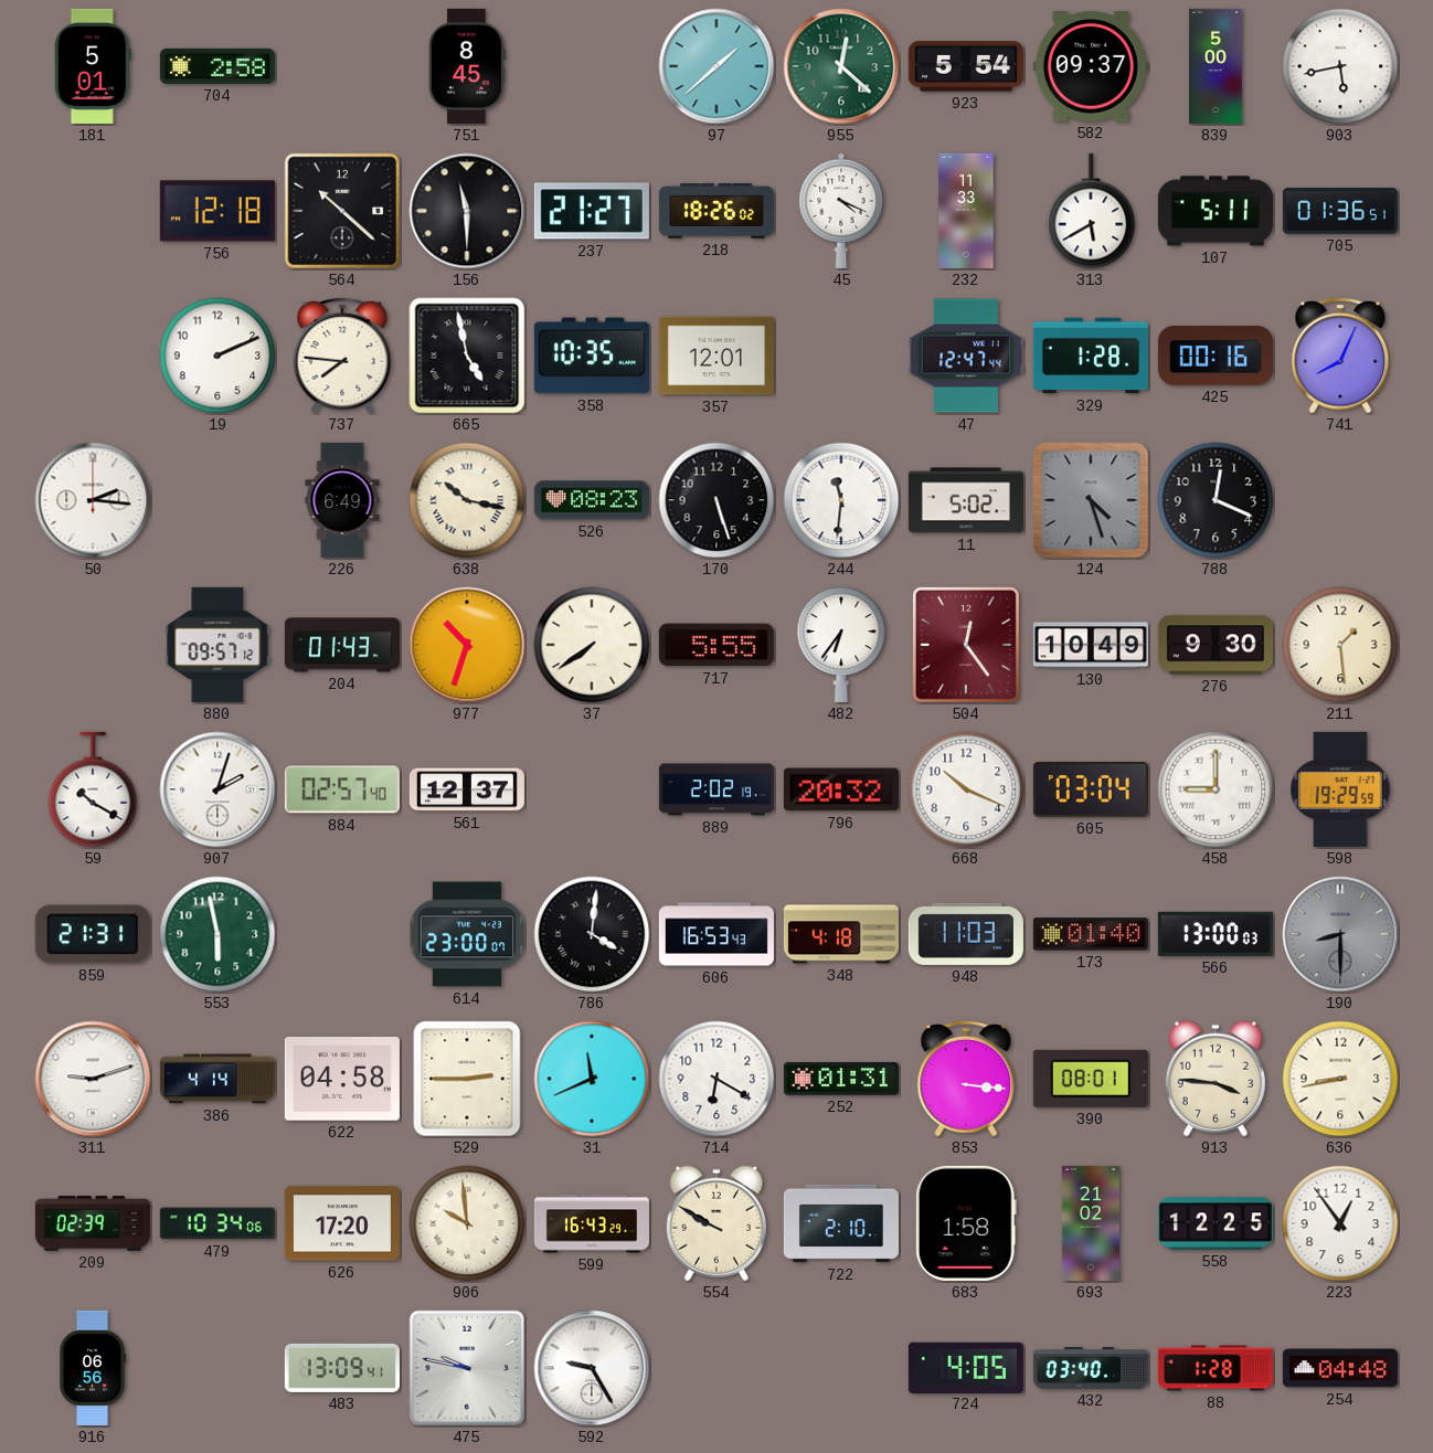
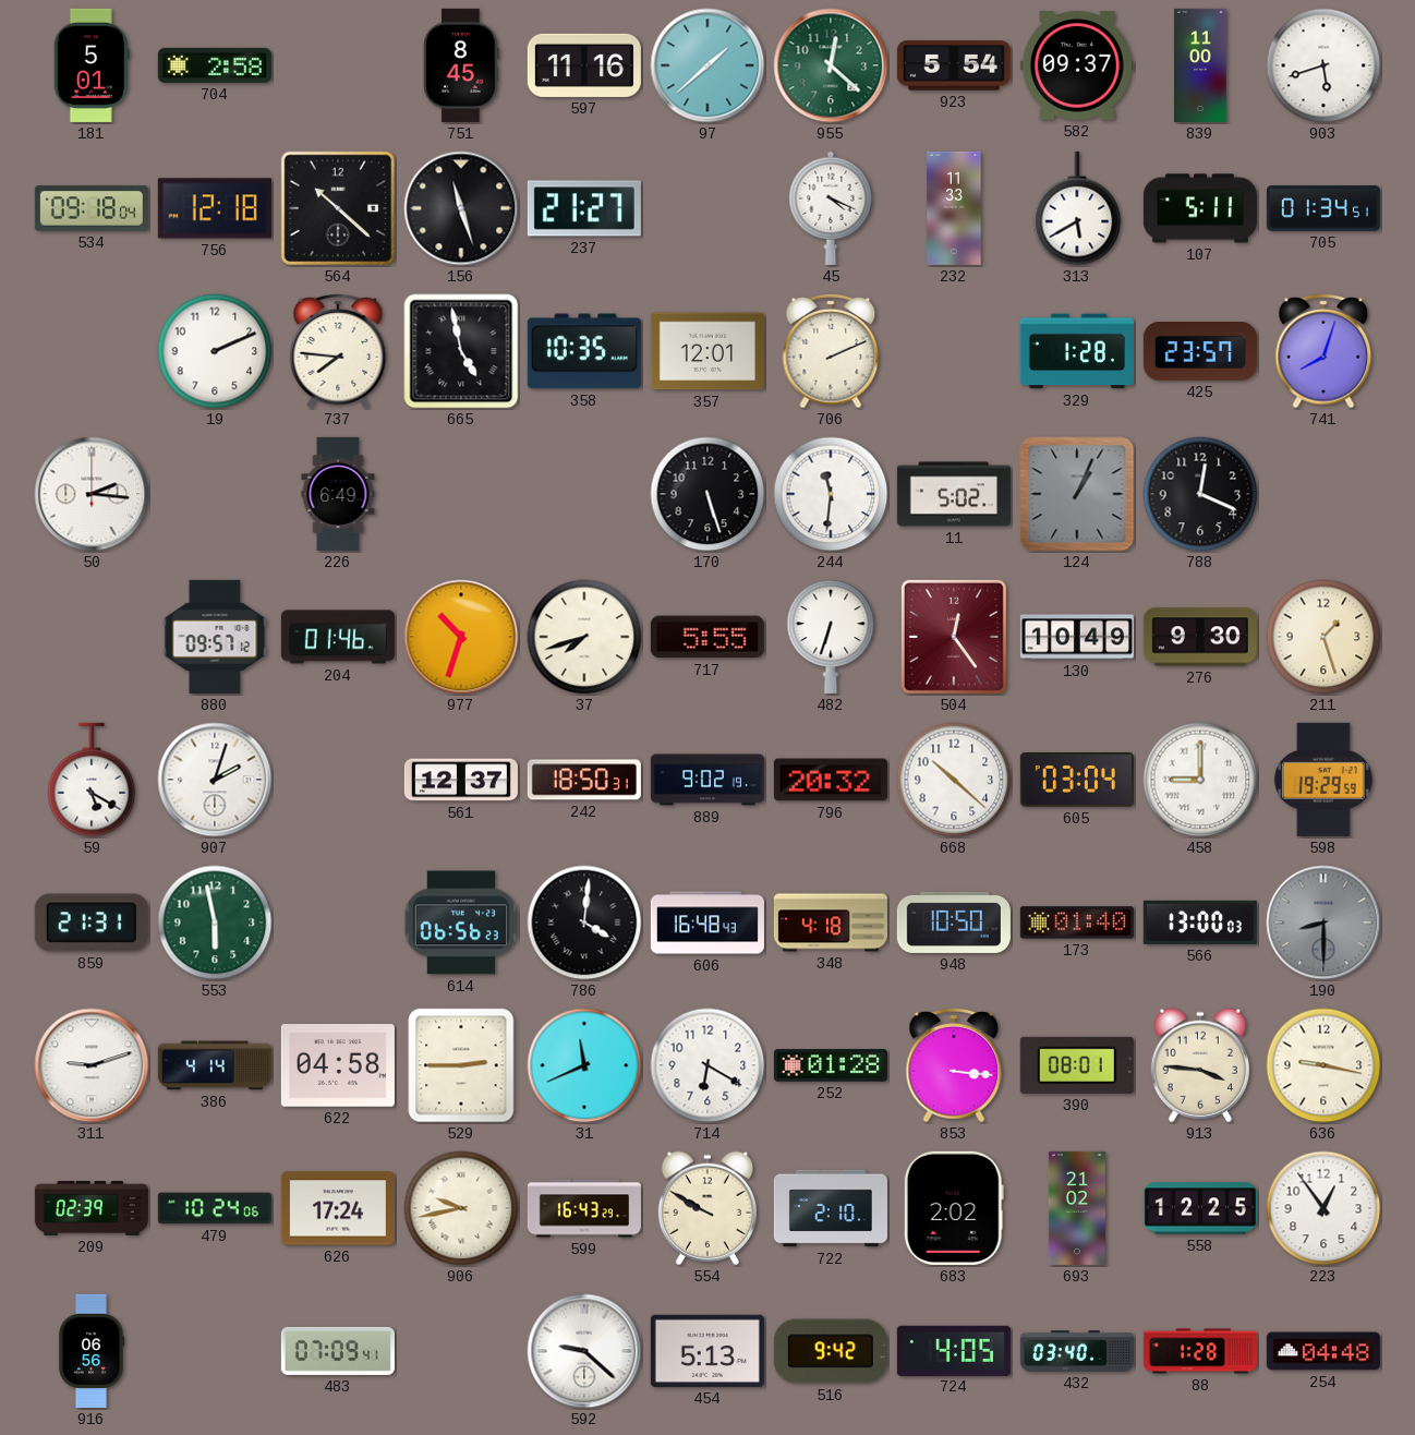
597: none -> 11:16 (584, 65)
839: 5:00 -> 11:00 (1200, 65)
903: 5:43 -> 5:42 (1323, 65)
534: none -> 09:18 (92, 208)
156: 11:30 -> 11:27 (461, 208)
218: 18:26 -> none (716, 211)
705: 01:36 -> 01:34 (1323, 208)
706: none -> 2:11 (831, 351)
47: 12:47 -> none (966, 356)
425: 00:16 -> 23:57 (1200, 352)
741: 8:04 -> 8:03 (1323, 351)
638: 10:17 -> none (467, 500)
526: 08:23 -> none (592, 500)
124: 4:27 -> 1:04 (1077, 494)
204: 01:43 -> 01:46 (338, 637)
37: 7:39 -> 7:42 (584, 637)
482: 6:36 -> 6:33 (831, 637)
211: 1:29 -> 1:27 (1323, 637)
59: 10:20 -> 5:20 (92, 780)
884: 02:57 -> none (342, 789)
242: none -> 18:50 (584, 780)
889: 2:02 -> 9:02 (707, 780)
668: 10:19 -> 10:22 (954, 780)
614: 23:00 -> 06:56 (461, 922)
606: 16:53 -> 16:48 (707, 922)
948: 11:03 -> 10:50 (954, 922)
252: 01:31 -> 01:28 (831, 1065)
636: 8:43 -> 9:17 (1323, 1065)
479: 10:34 -> 10:24 (215, 1208)
626: 17:20 -> 17:24 (338, 1208)
906: 9:59 -> 9:43 (461, 1208)
683: 1:58 -> 2:02 (954, 1208)
483: 13:09 -> 07:09 (338, 1351)
475: 9:47 -> none (467, 1368)
592: 9:25 -> 9:22 (584, 1351)
454: none -> 5:13 (707, 1351)
516: none -> 9:42 (831, 1351)
